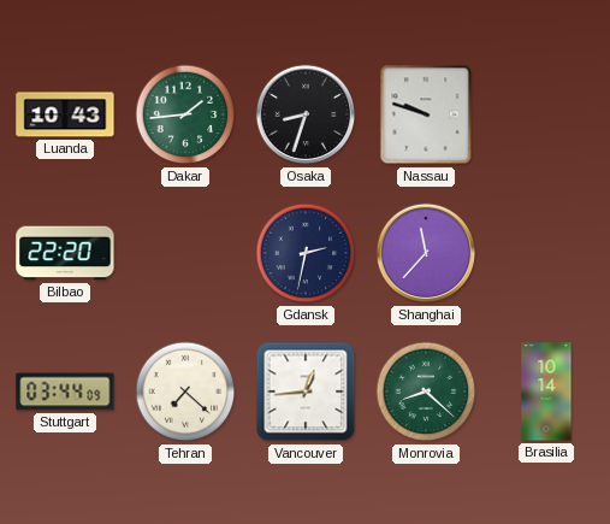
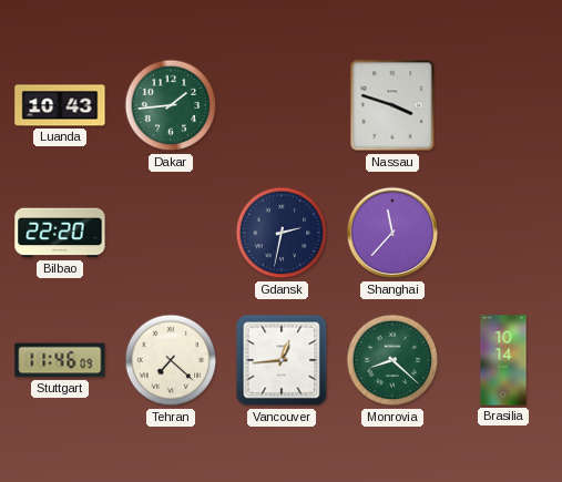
Osaka: 8:33 -> none (306, 114)
Nassau: 9:48 -> 3:48 (392, 105)
Stuttgart: 03:44 -> 11:46 (60, 360)
